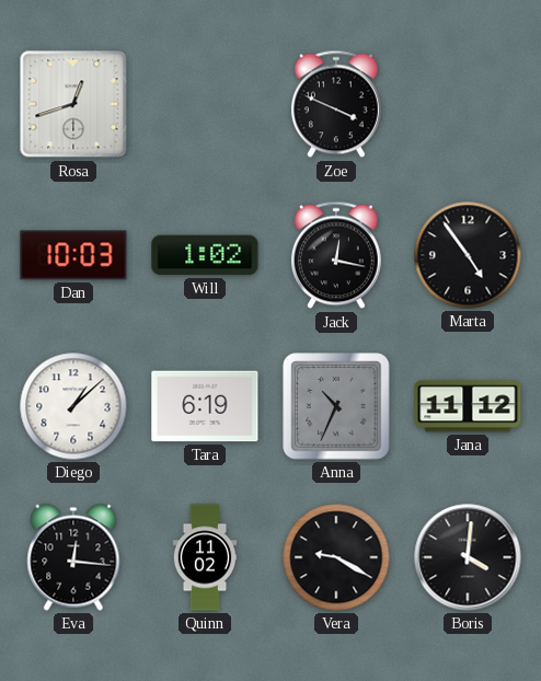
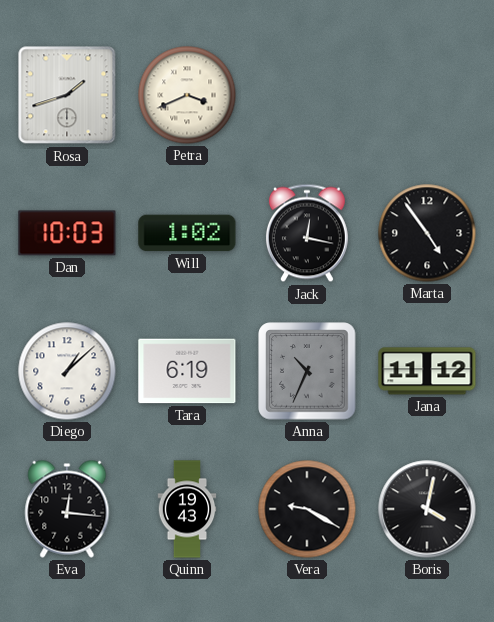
Rosa: 12:42 -> 1:42 (67, 95)
Petra: none -> 3:41 (187, 95)
Zoe: 3:49 -> none (336, 104)
Quinn: 11:02 -> 19:43 (187, 509)
Boris: 4:01 -> 4:02 (427, 509)
